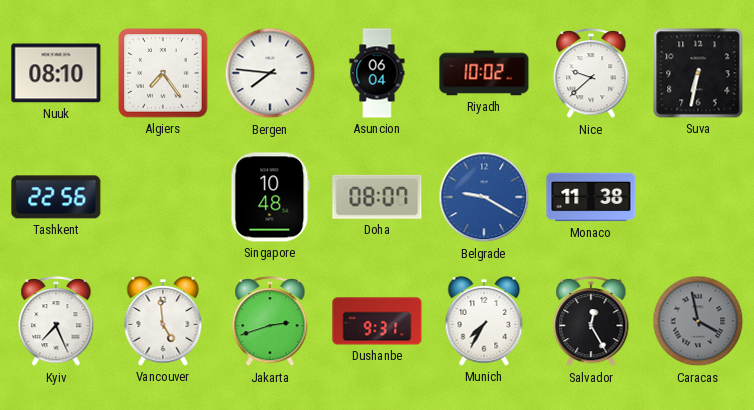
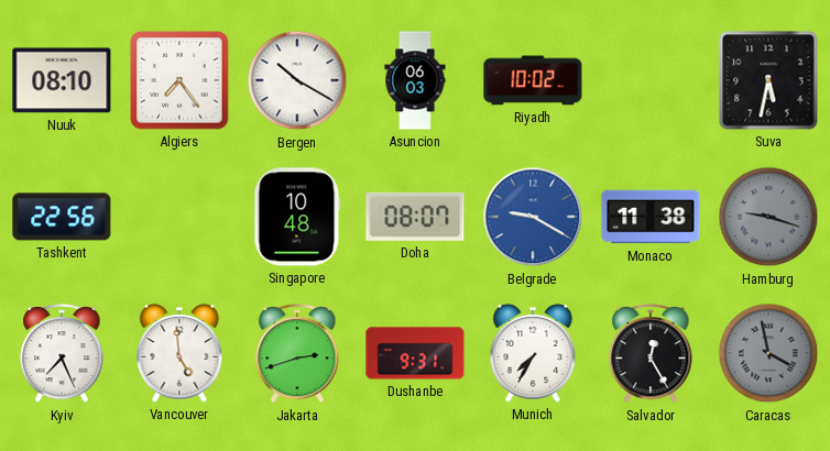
Bergen: 7:46 -> 10:20 (297, 80)
Asuncion: 06:04 -> 06:03 (415, 80)
Nice: 9:38 -> none (591, 74)
Suva: 6:32 -> 5:32 (768, 80)
Hamburg: none -> 9:18 (768, 217)
